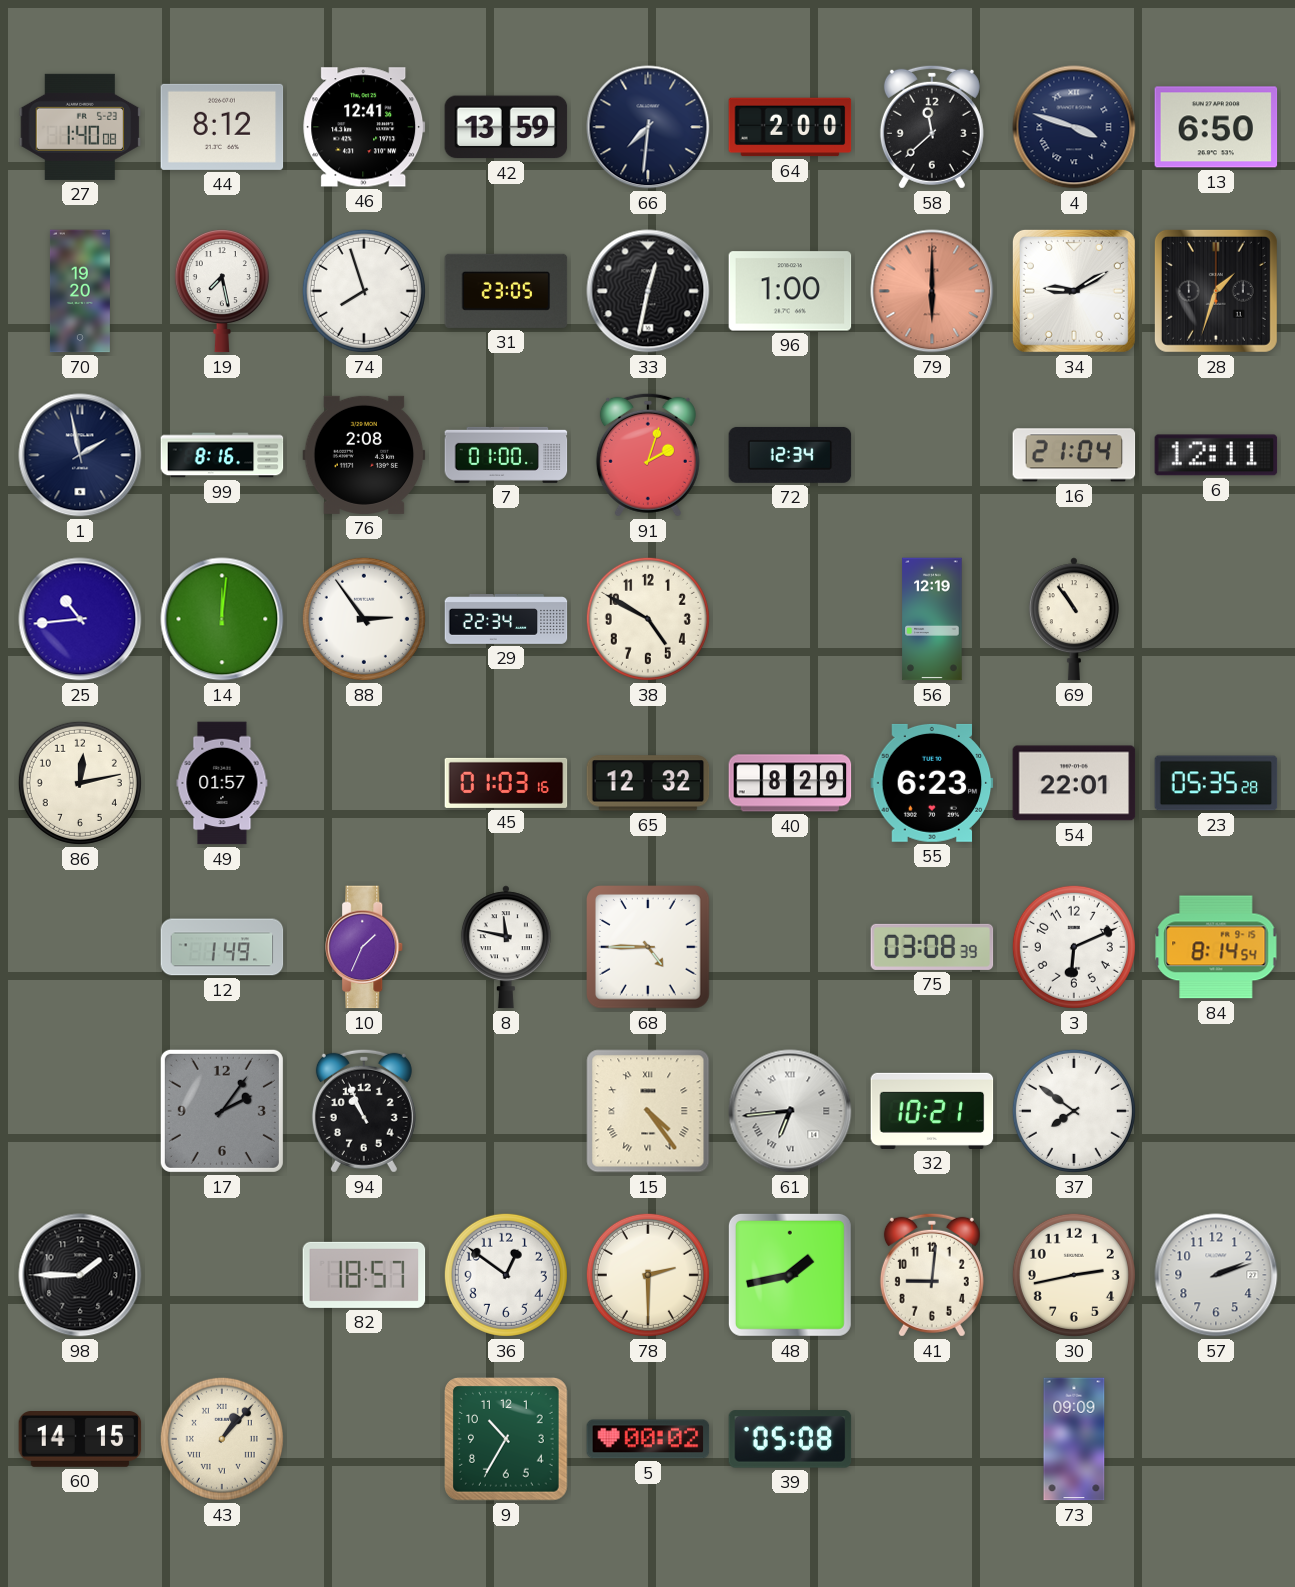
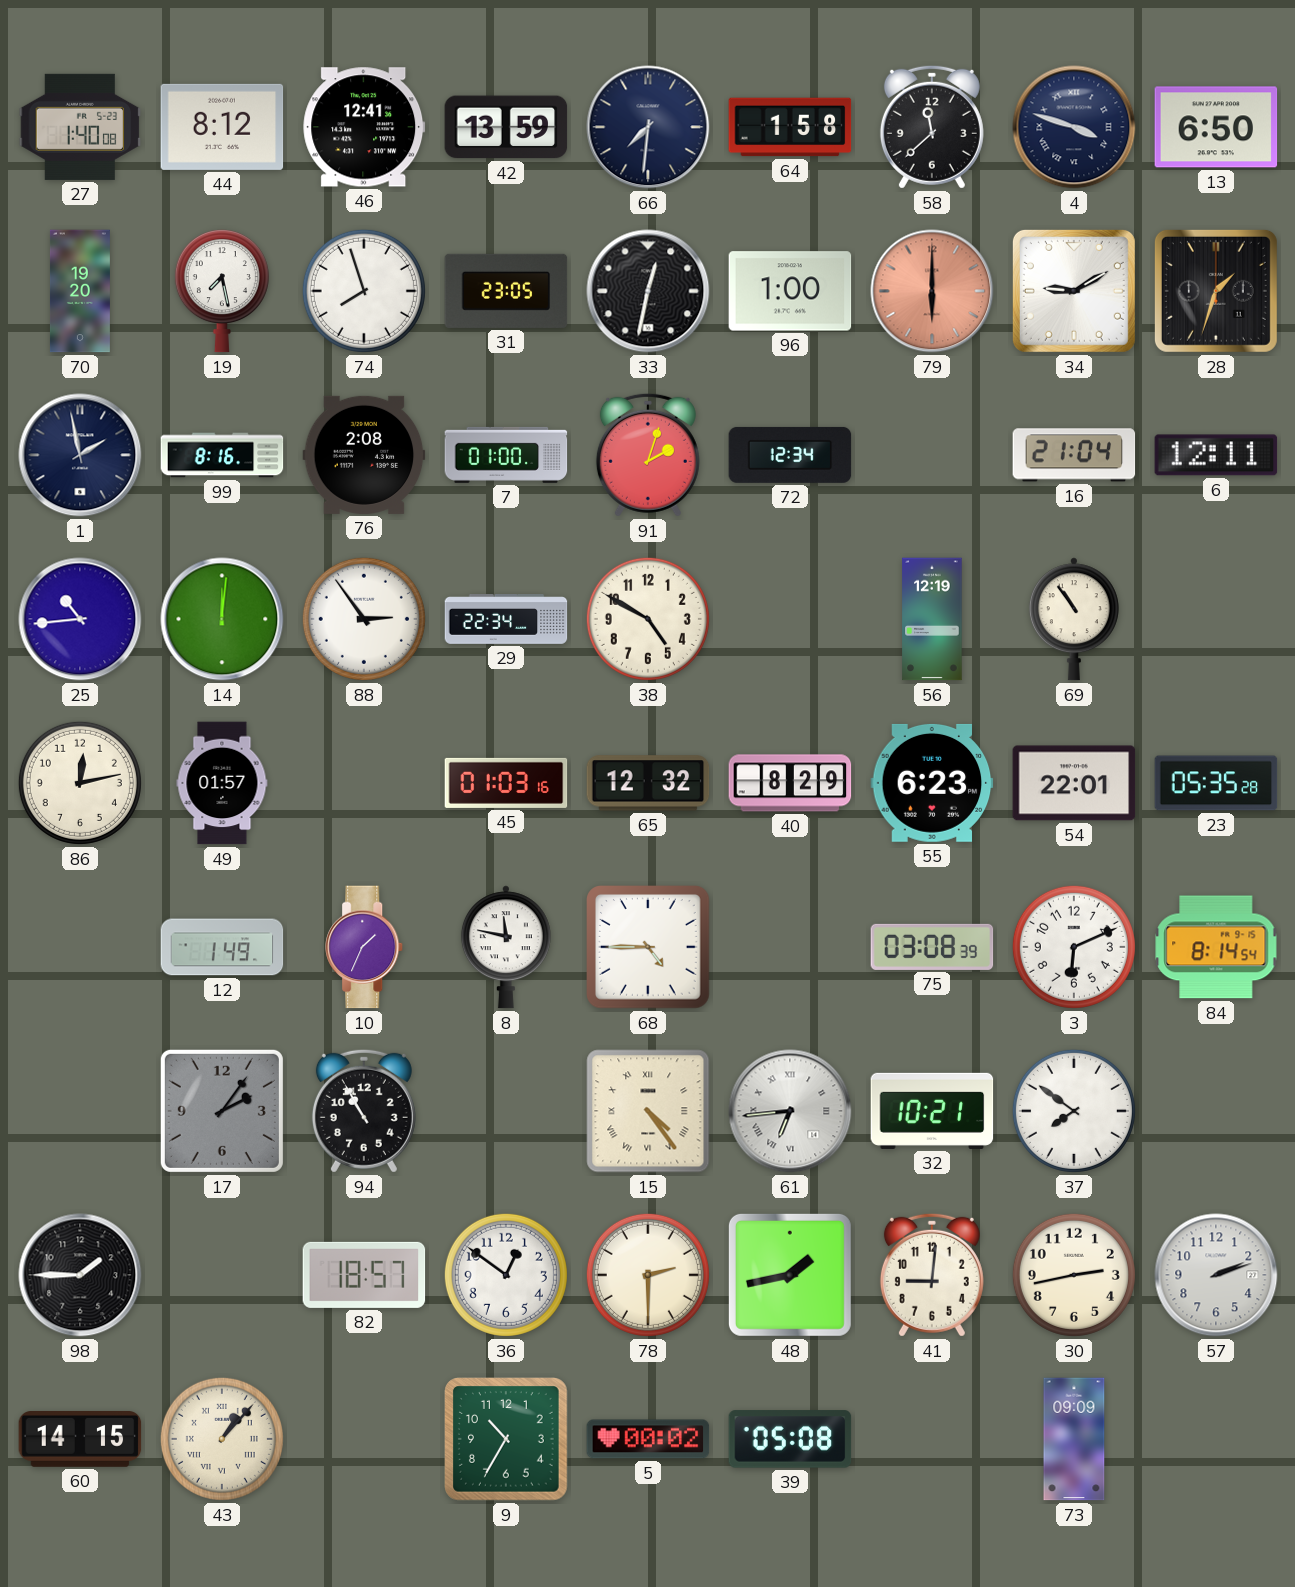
64: 2:00 -> 1:58 (790, 127)
94: 10:56 -> 10:55 (364, 1111)
